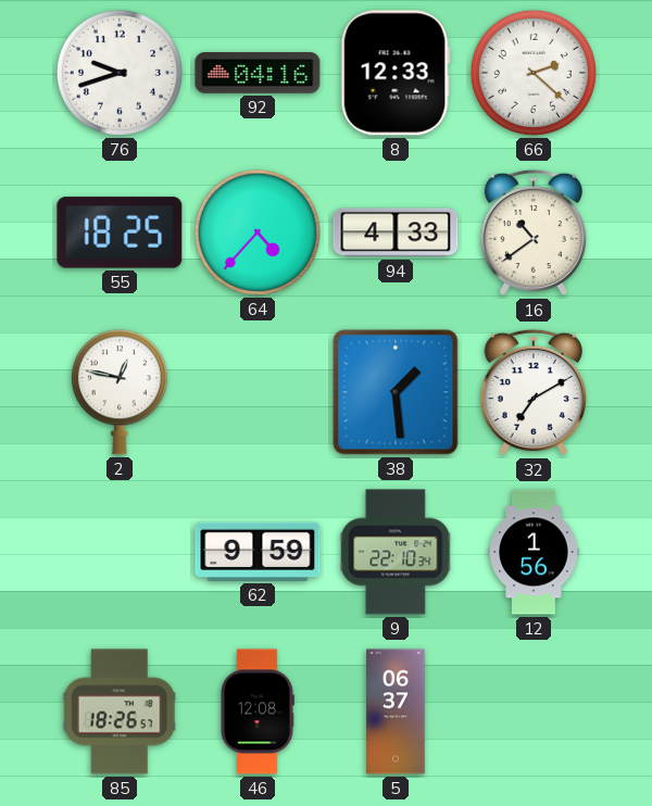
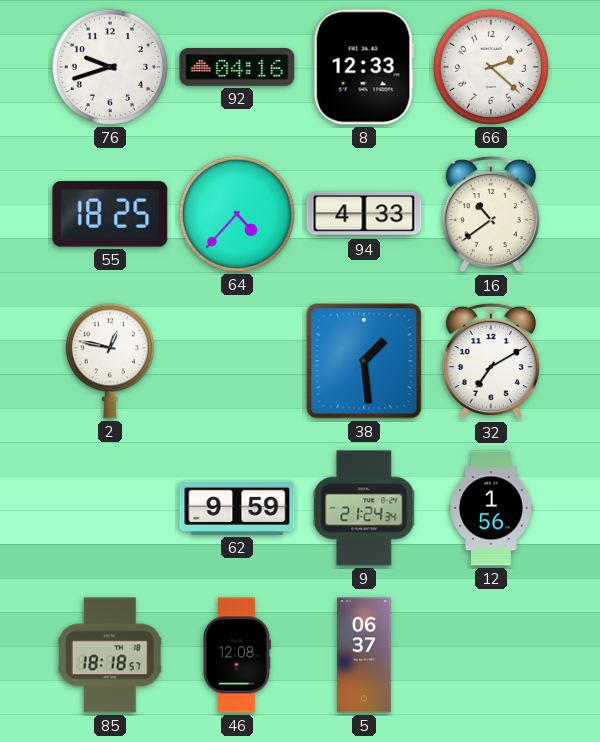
9: 22:10 -> 21:24 (364, 508)
85: 18:26 -> 18:18 (110, 655)
